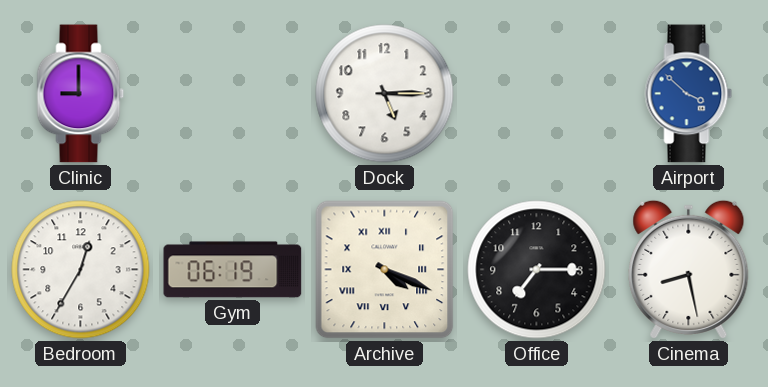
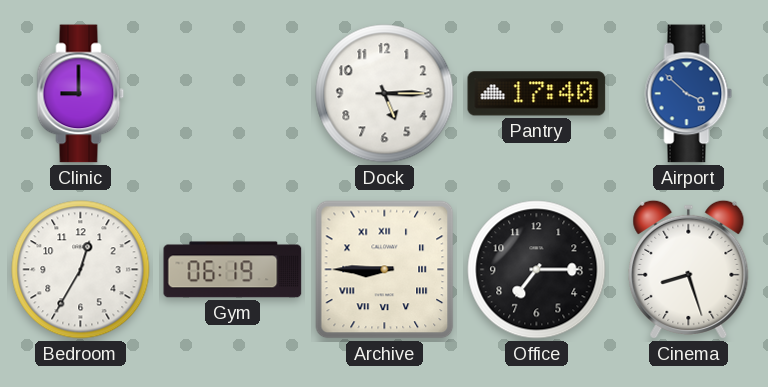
Pantry: none -> 17:40 (537, 94)
Archive: 4:19 -> 8:45 (385, 270)
Cinema: 8:28 -> 8:27 (689, 269)
